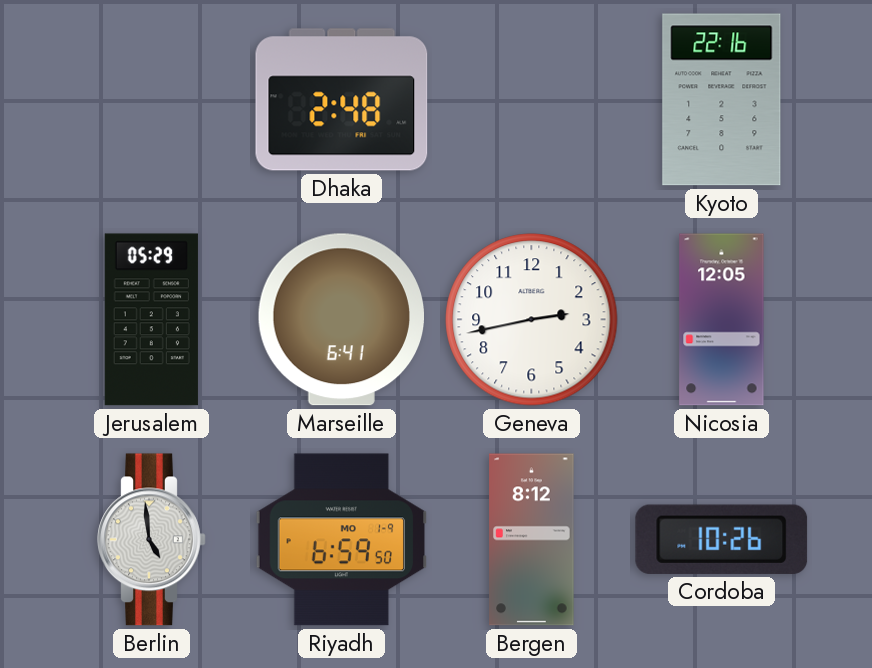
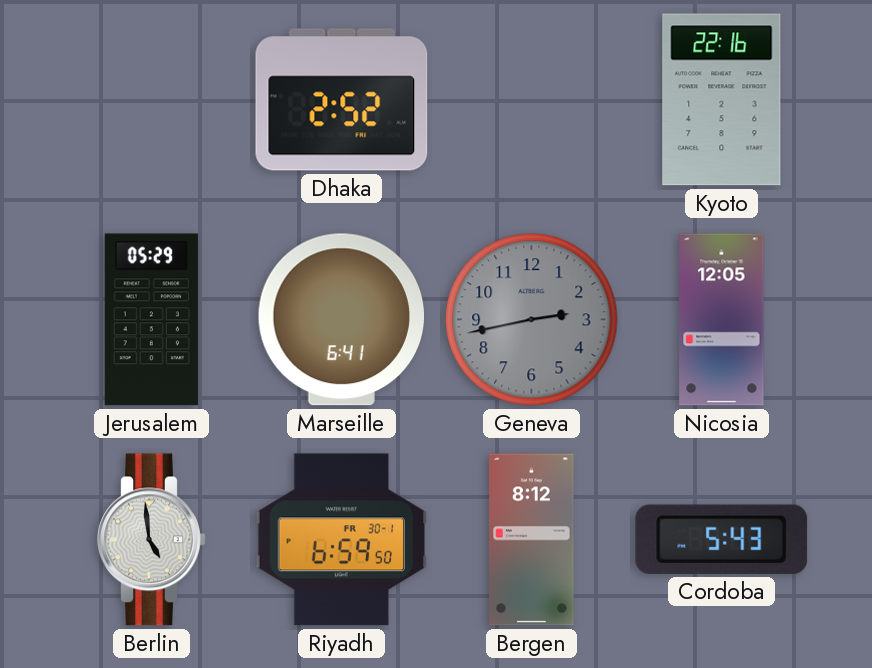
Dhaka: 2:48 -> 2:52 (342, 100)
Geneva dial: white -> grey (532, 320)
Riyadh date: MO 1-9 -> FR 30-1 (342, 540)
Cordoba: 10:26 -> 5:43 (722, 539)
